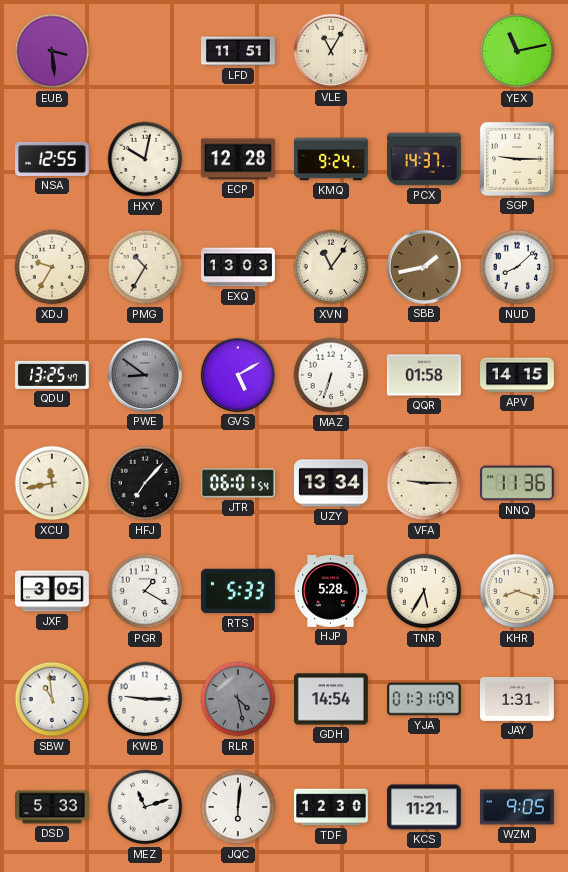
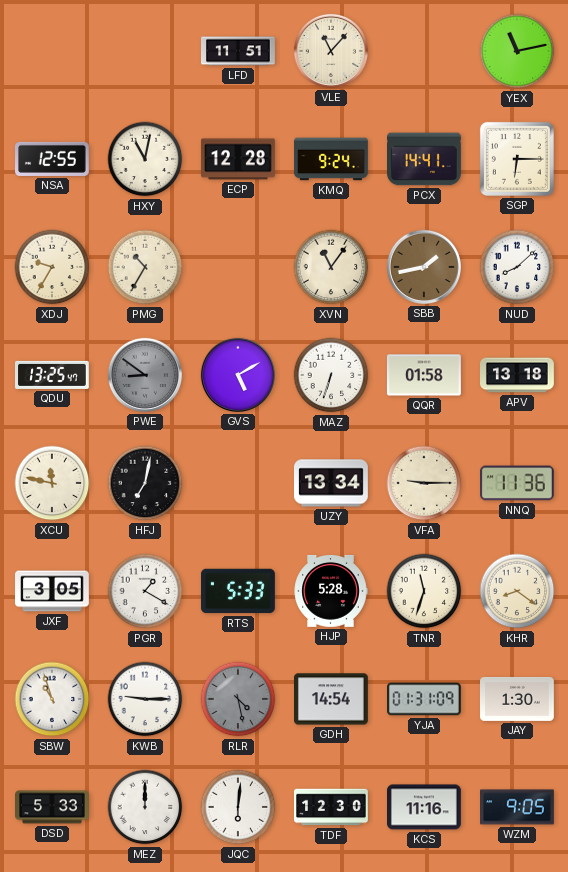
EUB: 3:29 -> none (52, 51)
VLE: 11:05 -> 11:07 (331, 51)
HXY: 10:02 -> 11:02 (145, 159)
PCX: 14:37 -> 14:41 (425, 159)
SGP: 9:15 -> 6:15 (517, 159)
EXQ: 13:03 -> none (239, 267)
APV: 14:15 -> 13:18 (518, 375)
XCU: 11:43 -> 11:47 (52, 483)
HFJ: 7:07 -> 7:02 (145, 483)
JTR: 06:01 -> none (238, 483)
TNR: 5:35 -> 11:33 (424, 591)
KHR: 8:18 -> 8:21 (517, 591)
SBW: 10:59 -> 10:57 (52, 699)
JAY: 1:31 -> 1:30 (518, 699)
MEZ: 11:12 -> 12:00 (145, 807)
KCS: 11:21 -> 11:16 (425, 807)
